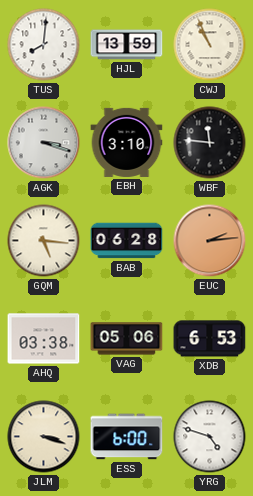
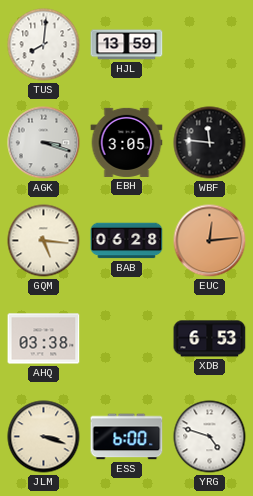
CWJ: 10:56 -> none (210, 45)
EBH: 3:10 -> 3:05 (127, 142)
EUC: 2:14 -> 12:14 (210, 241)
VAG: 05:06 -> none (127, 339)
